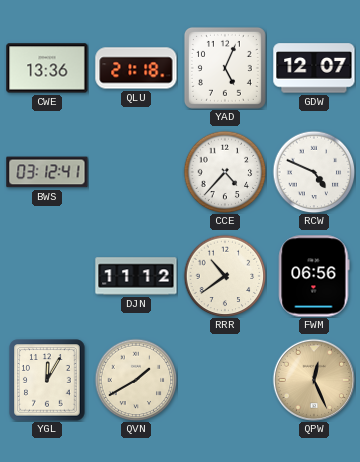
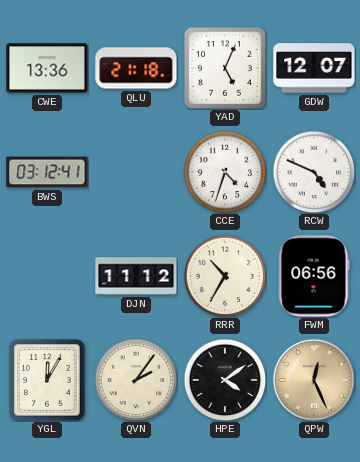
CCE: 4:37 -> 4:33 (225, 172)
RRR: 10:39 -> 10:35 (225, 276)
QVN: 1:40 -> 2:06 (136, 380)
HPE: none -> 4:09 (225, 380)
